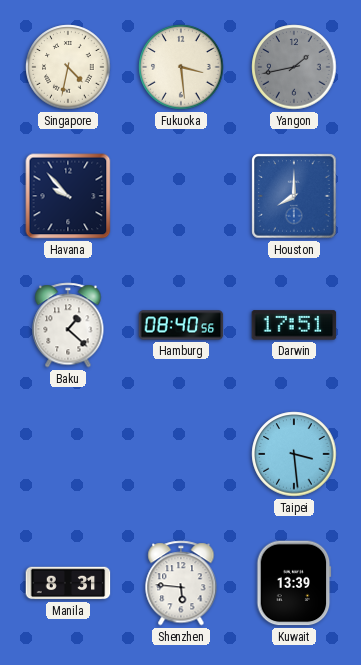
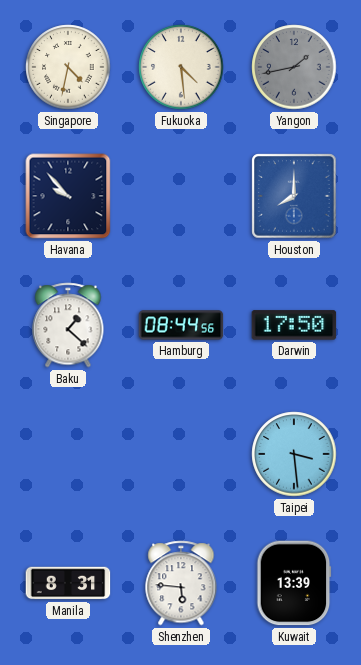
Fukuoka: 3:29 -> 4:29 (181, 67)
Hamburg: 08:40 -> 08:44 (181, 325)
Darwin: 17:51 -> 17:50 (294, 325)
